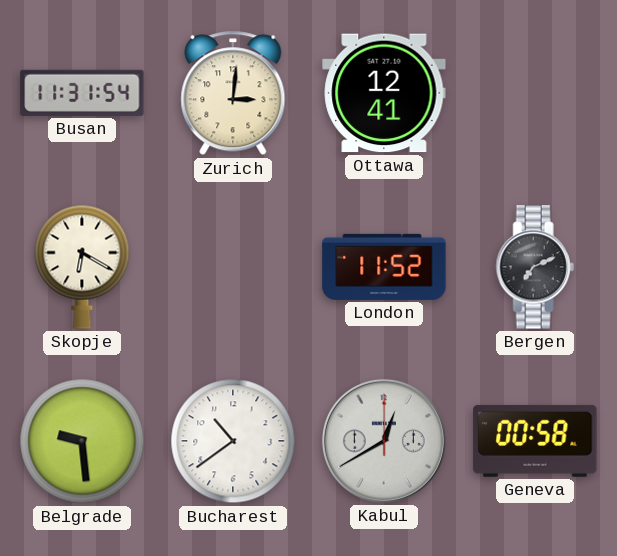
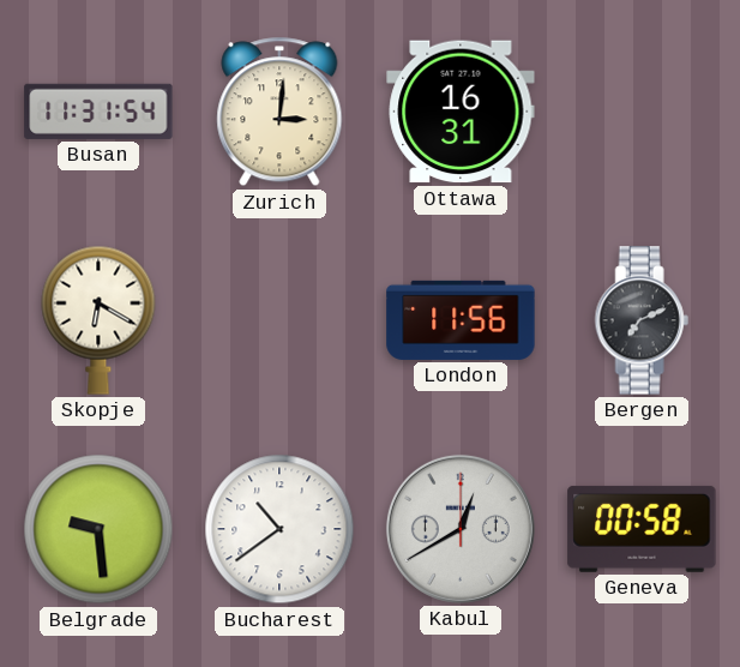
Ottawa: 12:41 -> 16:31 (461, 112)
London: 11:52 -> 11:56 (461, 320)
